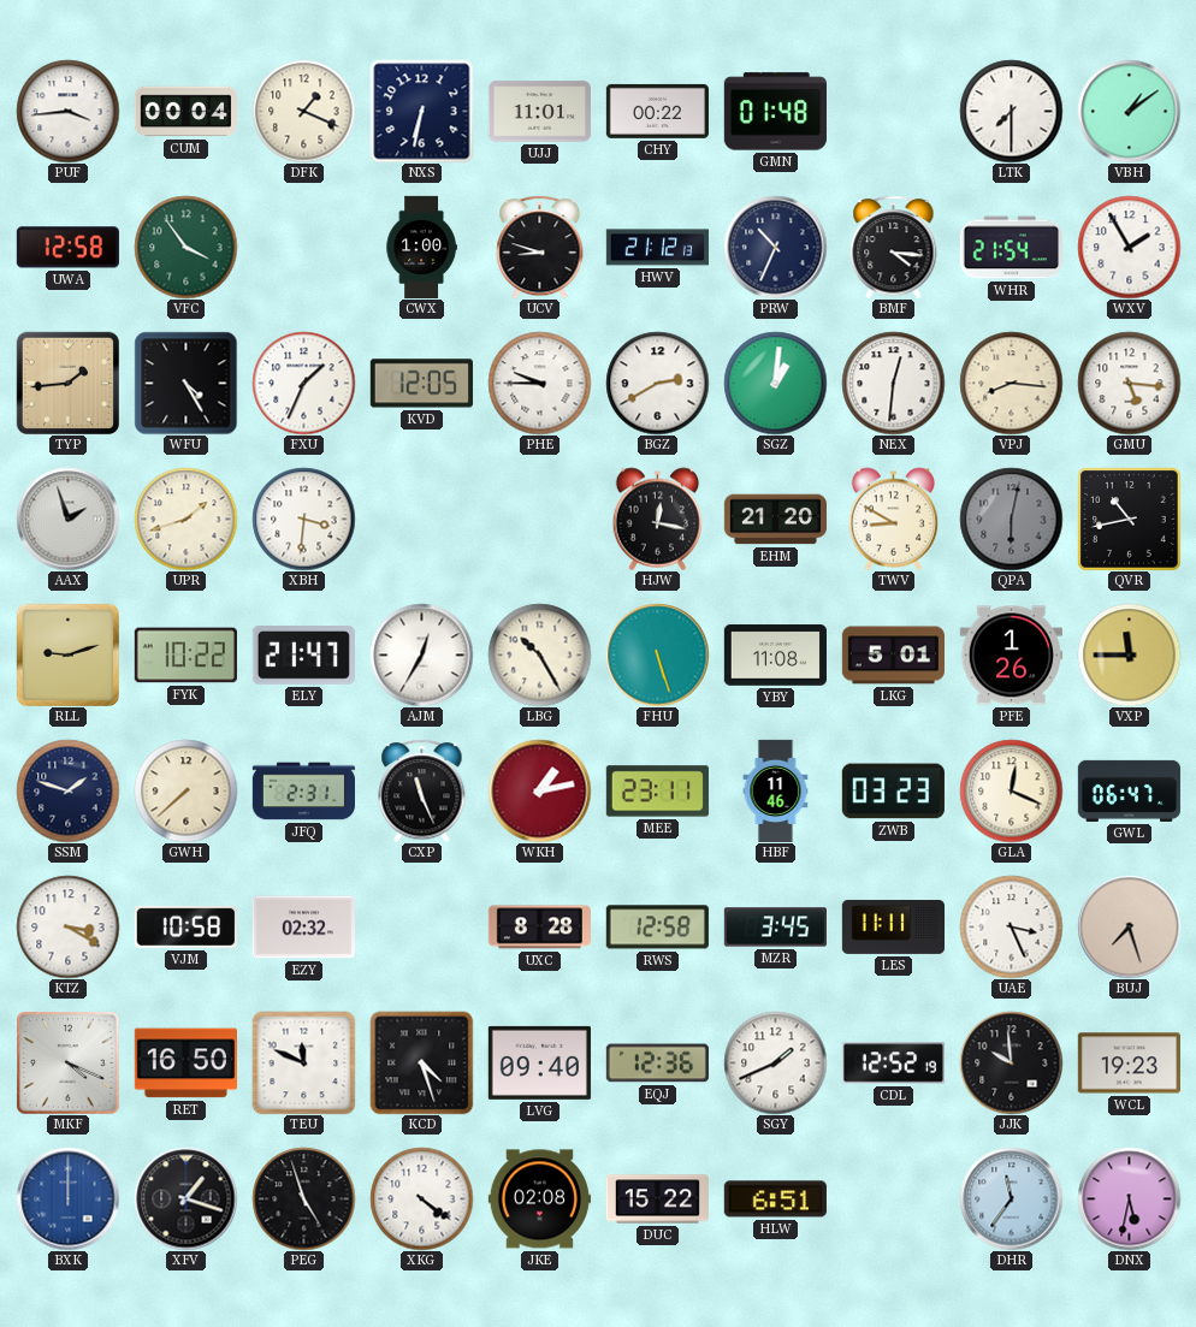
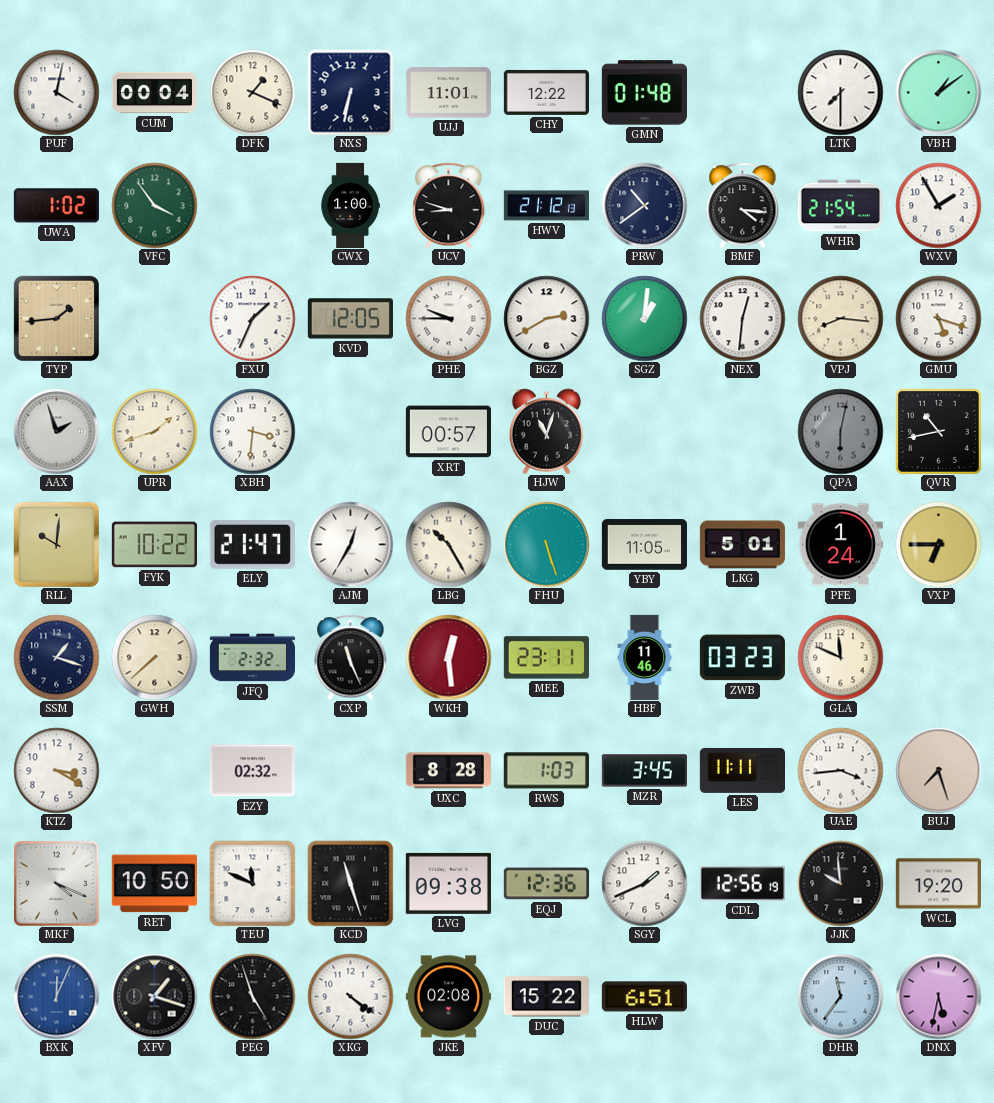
PUF: 3:44 -> 4:02 (56, 92)
CHY: 00:22 -> 12:22 (546, 92)
UWA: 12:58 -> 1:02 (56, 206)
PRW: 10:34 -> 10:39 (644, 205)
WFU: 4:25 -> none (185, 383)
GMU: 5:16 -> 5:18 (938, 318)
XRT: none -> 00:57 (448, 432)
HJW: 12:17 -> 11:03 (547, 431)
EHM: 21:20 -> none (775, 520)
TWV: 8:50 -> none (894, 519)
RLL: 9:12 -> 10:01 (56, 544)
YBY: 11:08 -> 11:05 (644, 545)
PFE: 1:26 -> 1:24 (840, 545)
VXP: 11:45 -> 6:45 (938, 544)
SSM: 1:48 -> 1:18 (56, 657)
JFQ: 2:31 -> 2:32 (252, 658)
WKH: 1:13 -> 12:29 (448, 657)
GLA: 12:19 -> 11:49 (840, 657)
GWL: 06:47 -> none (1129, 790)
VJM: 10:58 -> none (185, 926)
RWS: 12:58 -> 1:03 (546, 771)
UAE: 3:26 -> 3:44 (840, 770)
RET: 16:50 -> 10:50 (154, 884)
KCD: 4:27 -> 11:27 (350, 883)
LVG: 09:40 -> 09:38 (448, 883)
CDL: 12:52 -> 12:56 (742, 884)
WCL: 19:23 -> 19:20 (938, 884)
BXK: 12:00 -> 12:04 (56, 996)
